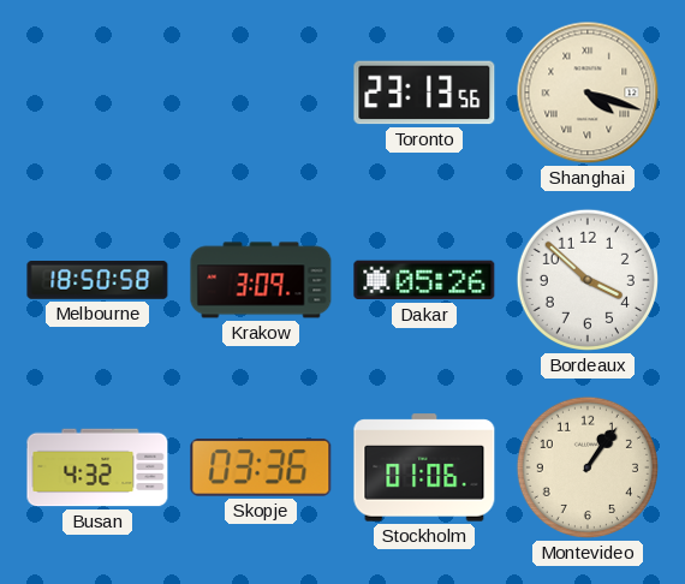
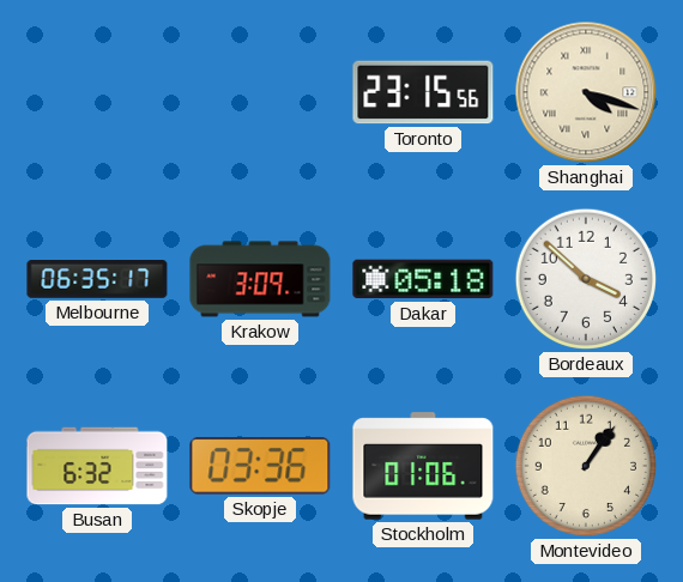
Toronto: 23:13 -> 23:15 (423, 92)
Melbourne: 18:50 -> 06:35 (97, 280)
Dakar: 05:26 -> 05:18 (423, 279)
Busan: 4:32 -> 6:32 (97, 466)
